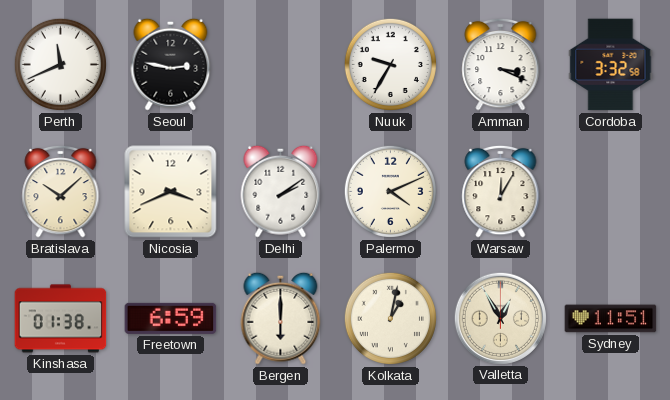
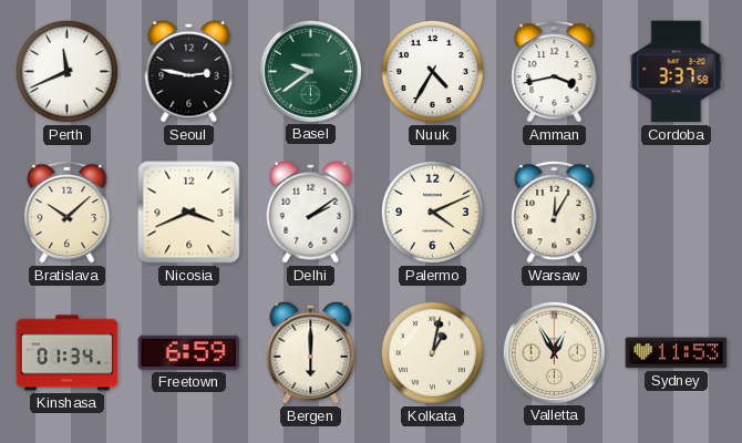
Basel: none -> 9:39 (310, 71)
Nuuk: 9:35 -> 4:35 (432, 71)
Amman: 3:19 -> 3:43 (555, 71)
Cordoba: 3:32 -> 3:37 (677, 72)
Kinshasa: 01:38 -> 01:34 (68, 353)
Sydney: 11:51 -> 11:53 (677, 353)
